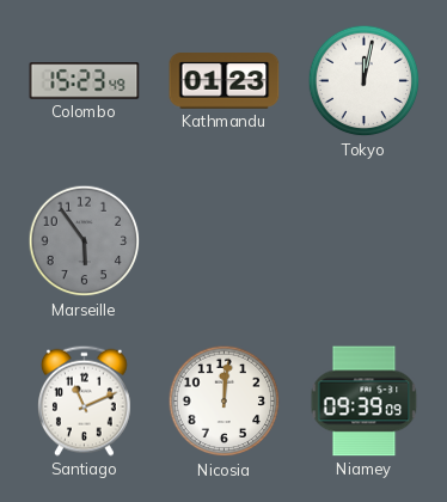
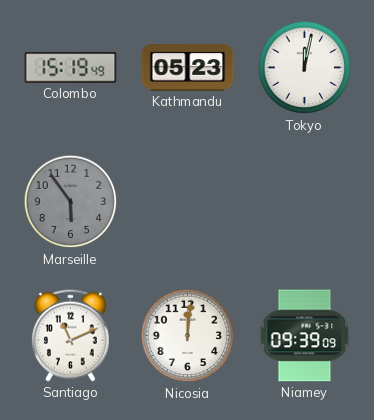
Colombo: 15:23 -> 15:19 (71, 68)
Kathmandu: 01:23 -> 05:23 (188, 68)
